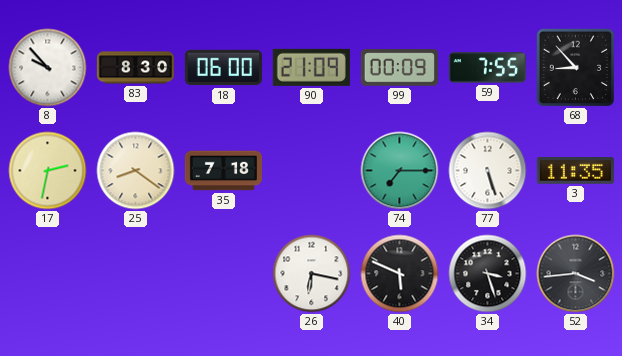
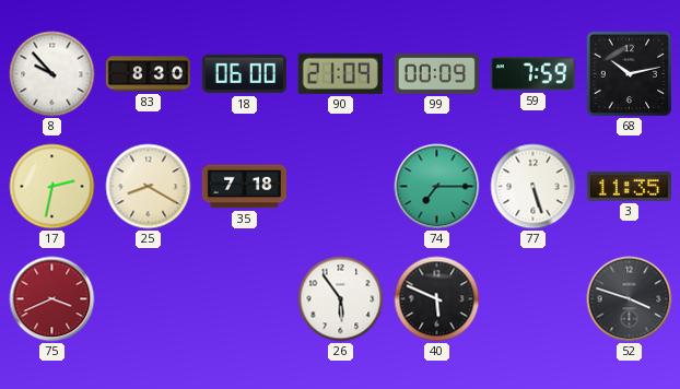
59: 7:55 -> 7:59 (532, 74)
68: 8:53 -> 10:13 (630, 74)
25: 8:21 -> 8:20 (149, 187)
75: none -> 3:41 (52, 299)
26: 6:17 -> 5:54 (341, 299)
34: 3:27 -> none (488, 274)
52: 3:44 -> 3:48 (630, 299)
